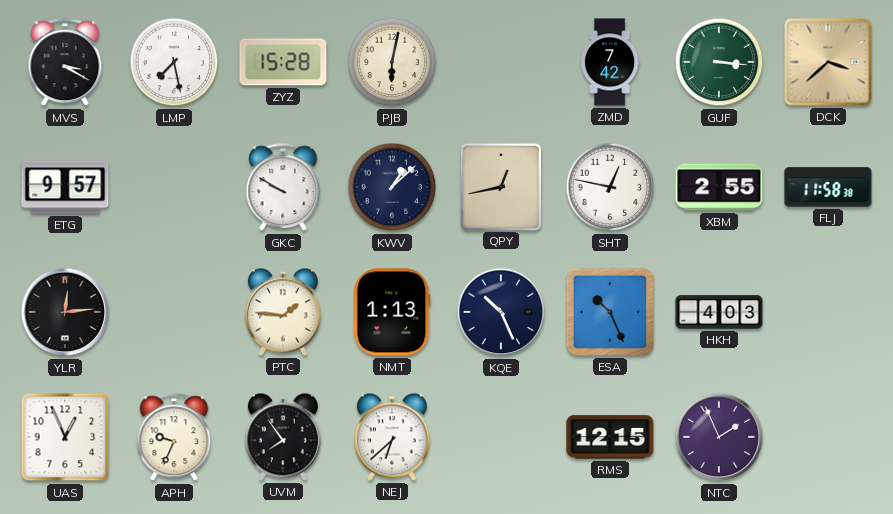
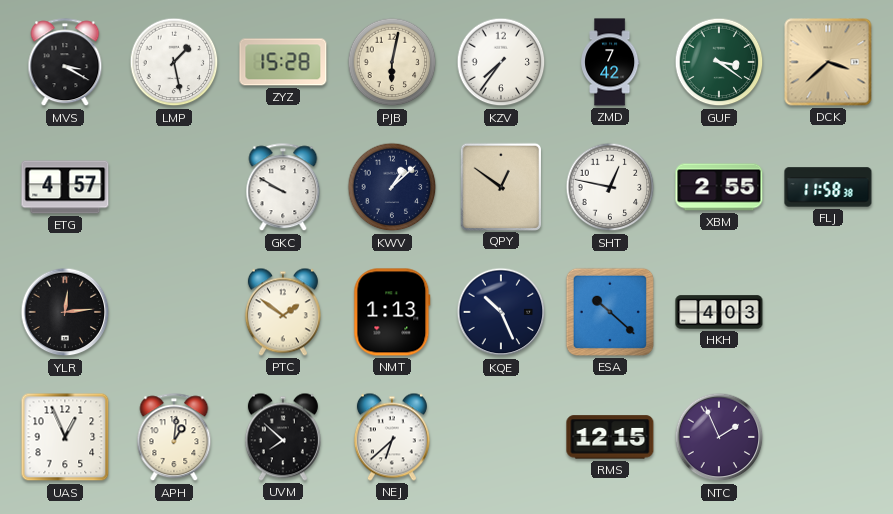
LMP: 7:28 -> 1:28 (174, 62)
KZV: none -> 7:36 (501, 62)
GUF: 3:16 -> 3:21 (719, 62)
ETG: 9:57 -> 4:57 (65, 187)
QPY: 12:43 -> 12:51 (500, 186)
PTC: 1:46 -> 1:51 (283, 312)
ESA: 10:26 -> 10:22 (610, 312)
APH: 9:34 -> 1:01 (174, 438)
UVM: 7:54 -> 7:52 (283, 437)
